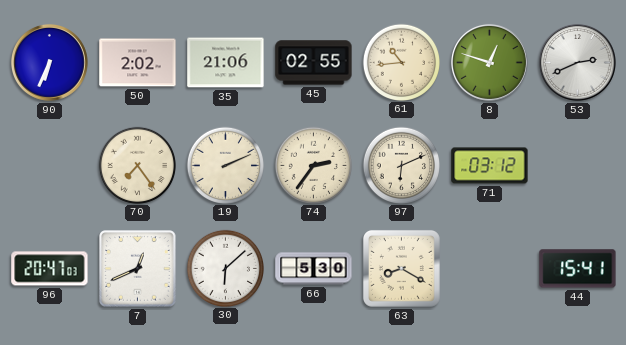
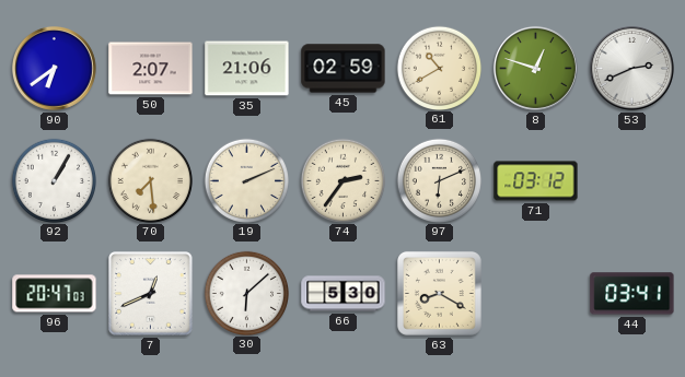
90: 6:34 -> 6:39 (54, 68)
50: 2:02 -> 2:07 (151, 69)
45: 02:55 -> 02:59 (344, 69)
61: 10:44 -> 10:40 (439, 68)
92: none -> 1:05 (54, 180)
70: 7:24 -> 7:29 (150, 180)
44: 15:41 -> 03:41 (632, 294)
